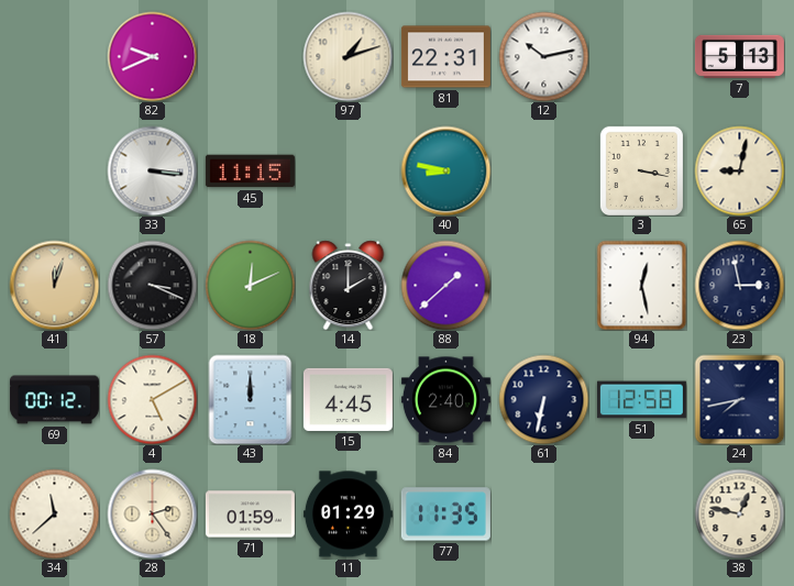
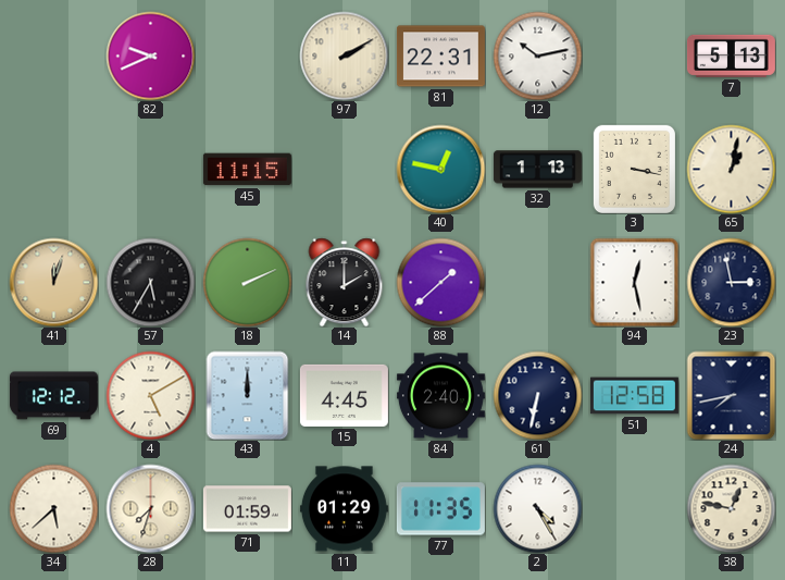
97: 1:12 -> 2:10 (344, 55)
33: 3:16 -> none (152, 170)
40: 8:47 -> 12:47 (440, 169)
32: none -> 1:13 (537, 170)
65: 9:02 -> 1:02 (731, 169)
57: 3:19 -> 5:35 (150, 282)
18: 12:11 -> 2:11 (247, 282)
69: 00:12 -> 12:12 (53, 396)
34: 11:38 -> 5:38 (53, 508)
28: 2:24 -> 7:33 (150, 508)
2: none -> 4:25 (537, 508)
